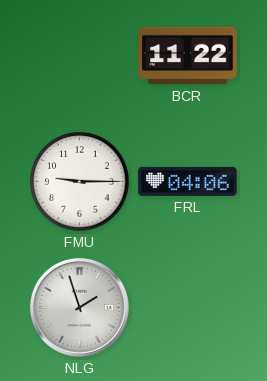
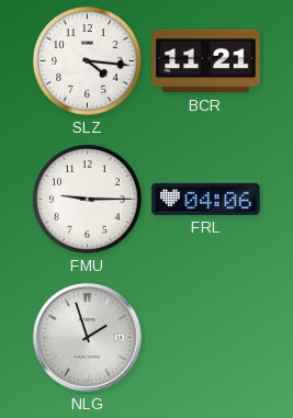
SLZ: none -> 4:16 (88, 61)
BCR: 11:22 -> 11:21 (206, 61)
